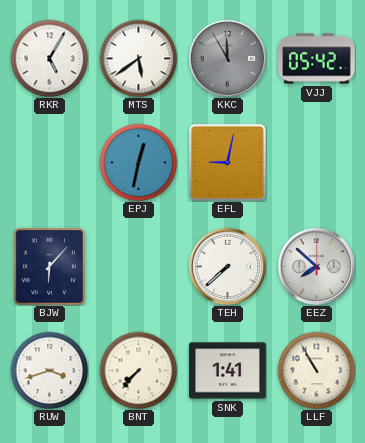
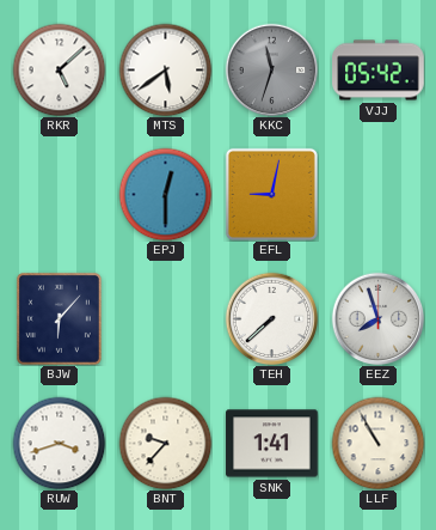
RKR: 5:05 -> 5:08 (59, 69)
KKC: 11:55 -> 11:33 (271, 69)
EPJ: 12:32 -> 12:30 (165, 194)
EEZ: 7:52 -> 7:57 (377, 318)
BNT: 7:37 -> 9:37 (165, 443)
